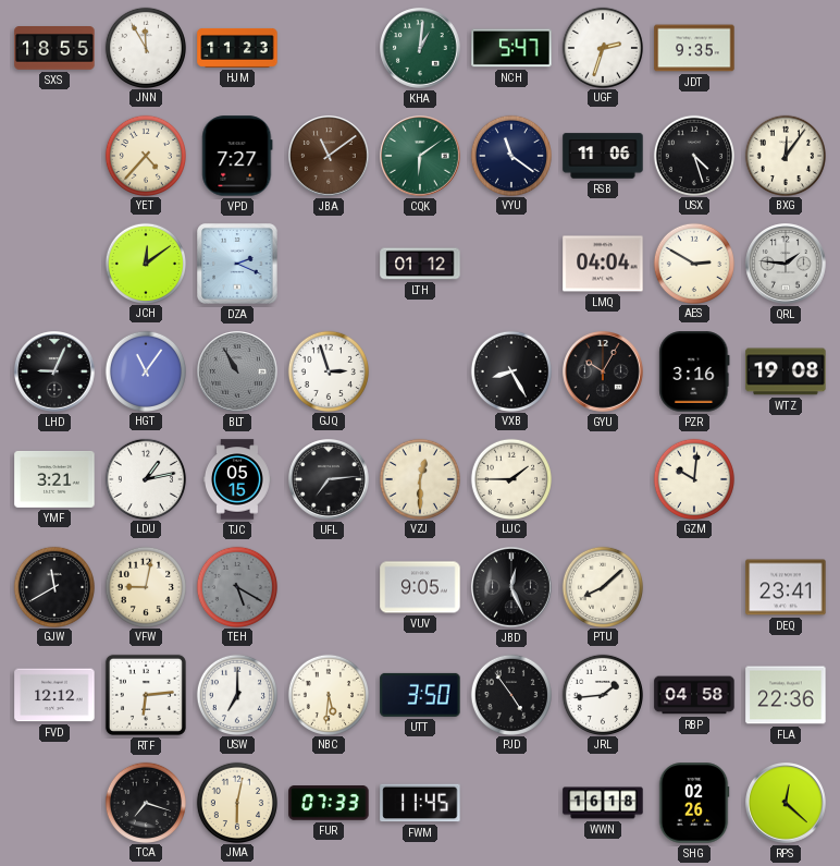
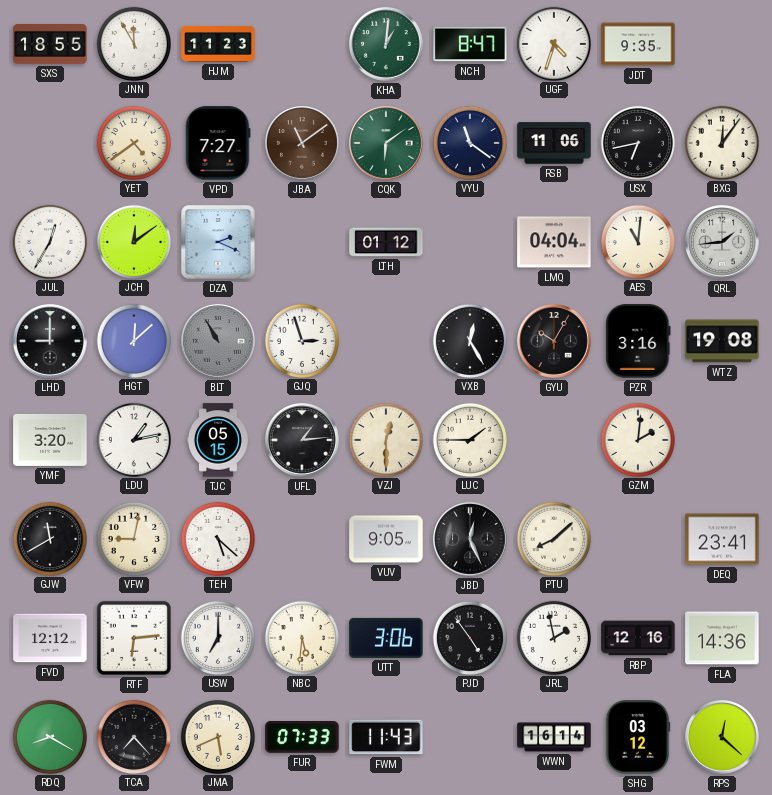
NCH: 5:47 -> 8:47 (470, 44)
UGF: 2:33 -> 4:33 (553, 43)
YET: 4:37 -> 4:39 (133, 142)
USX: 4:27 -> 6:43 (637, 142)
JUL: none -> 12:35 (49, 241)
AES: 2:50 -> 11:01 (637, 241)
QRL: 1:46 -> 1:44 (722, 242)
LHD: 9:04 -> 9:00 (50, 341)
HGT: 11:06 -> 12:08 (133, 340)
VXB: 8:25 -> 12:25 (469, 340)
YMF: 3:21 -> 3:20 (50, 440)
UFL: 7:14 -> 1:14 (302, 440)
GZM: 10:01 -> 2:01 (637, 439)
TEH: 5:20 -> 5:22 (217, 538)
TEH dial: grey -> white (217, 538)
UTT: 3:50 -> 3:06 (386, 638)
JRL: 1:44 -> 1:58 (553, 637)
RBP: 04:58 -> 12:16 (638, 638)
FLA: 22:36 -> 14:36 (722, 638)
RDQ: none -> 8:20 (49, 736)
TCA: 7:18 -> 7:23 (133, 736)
JMA: 6:02 -> 5:41 (217, 736)
FWM: 11:45 -> 11:43 (386, 737)
WWN: 16:18 -> 16:14 (554, 737)
SHG: 02:26 -> 03:12 (638, 737)
